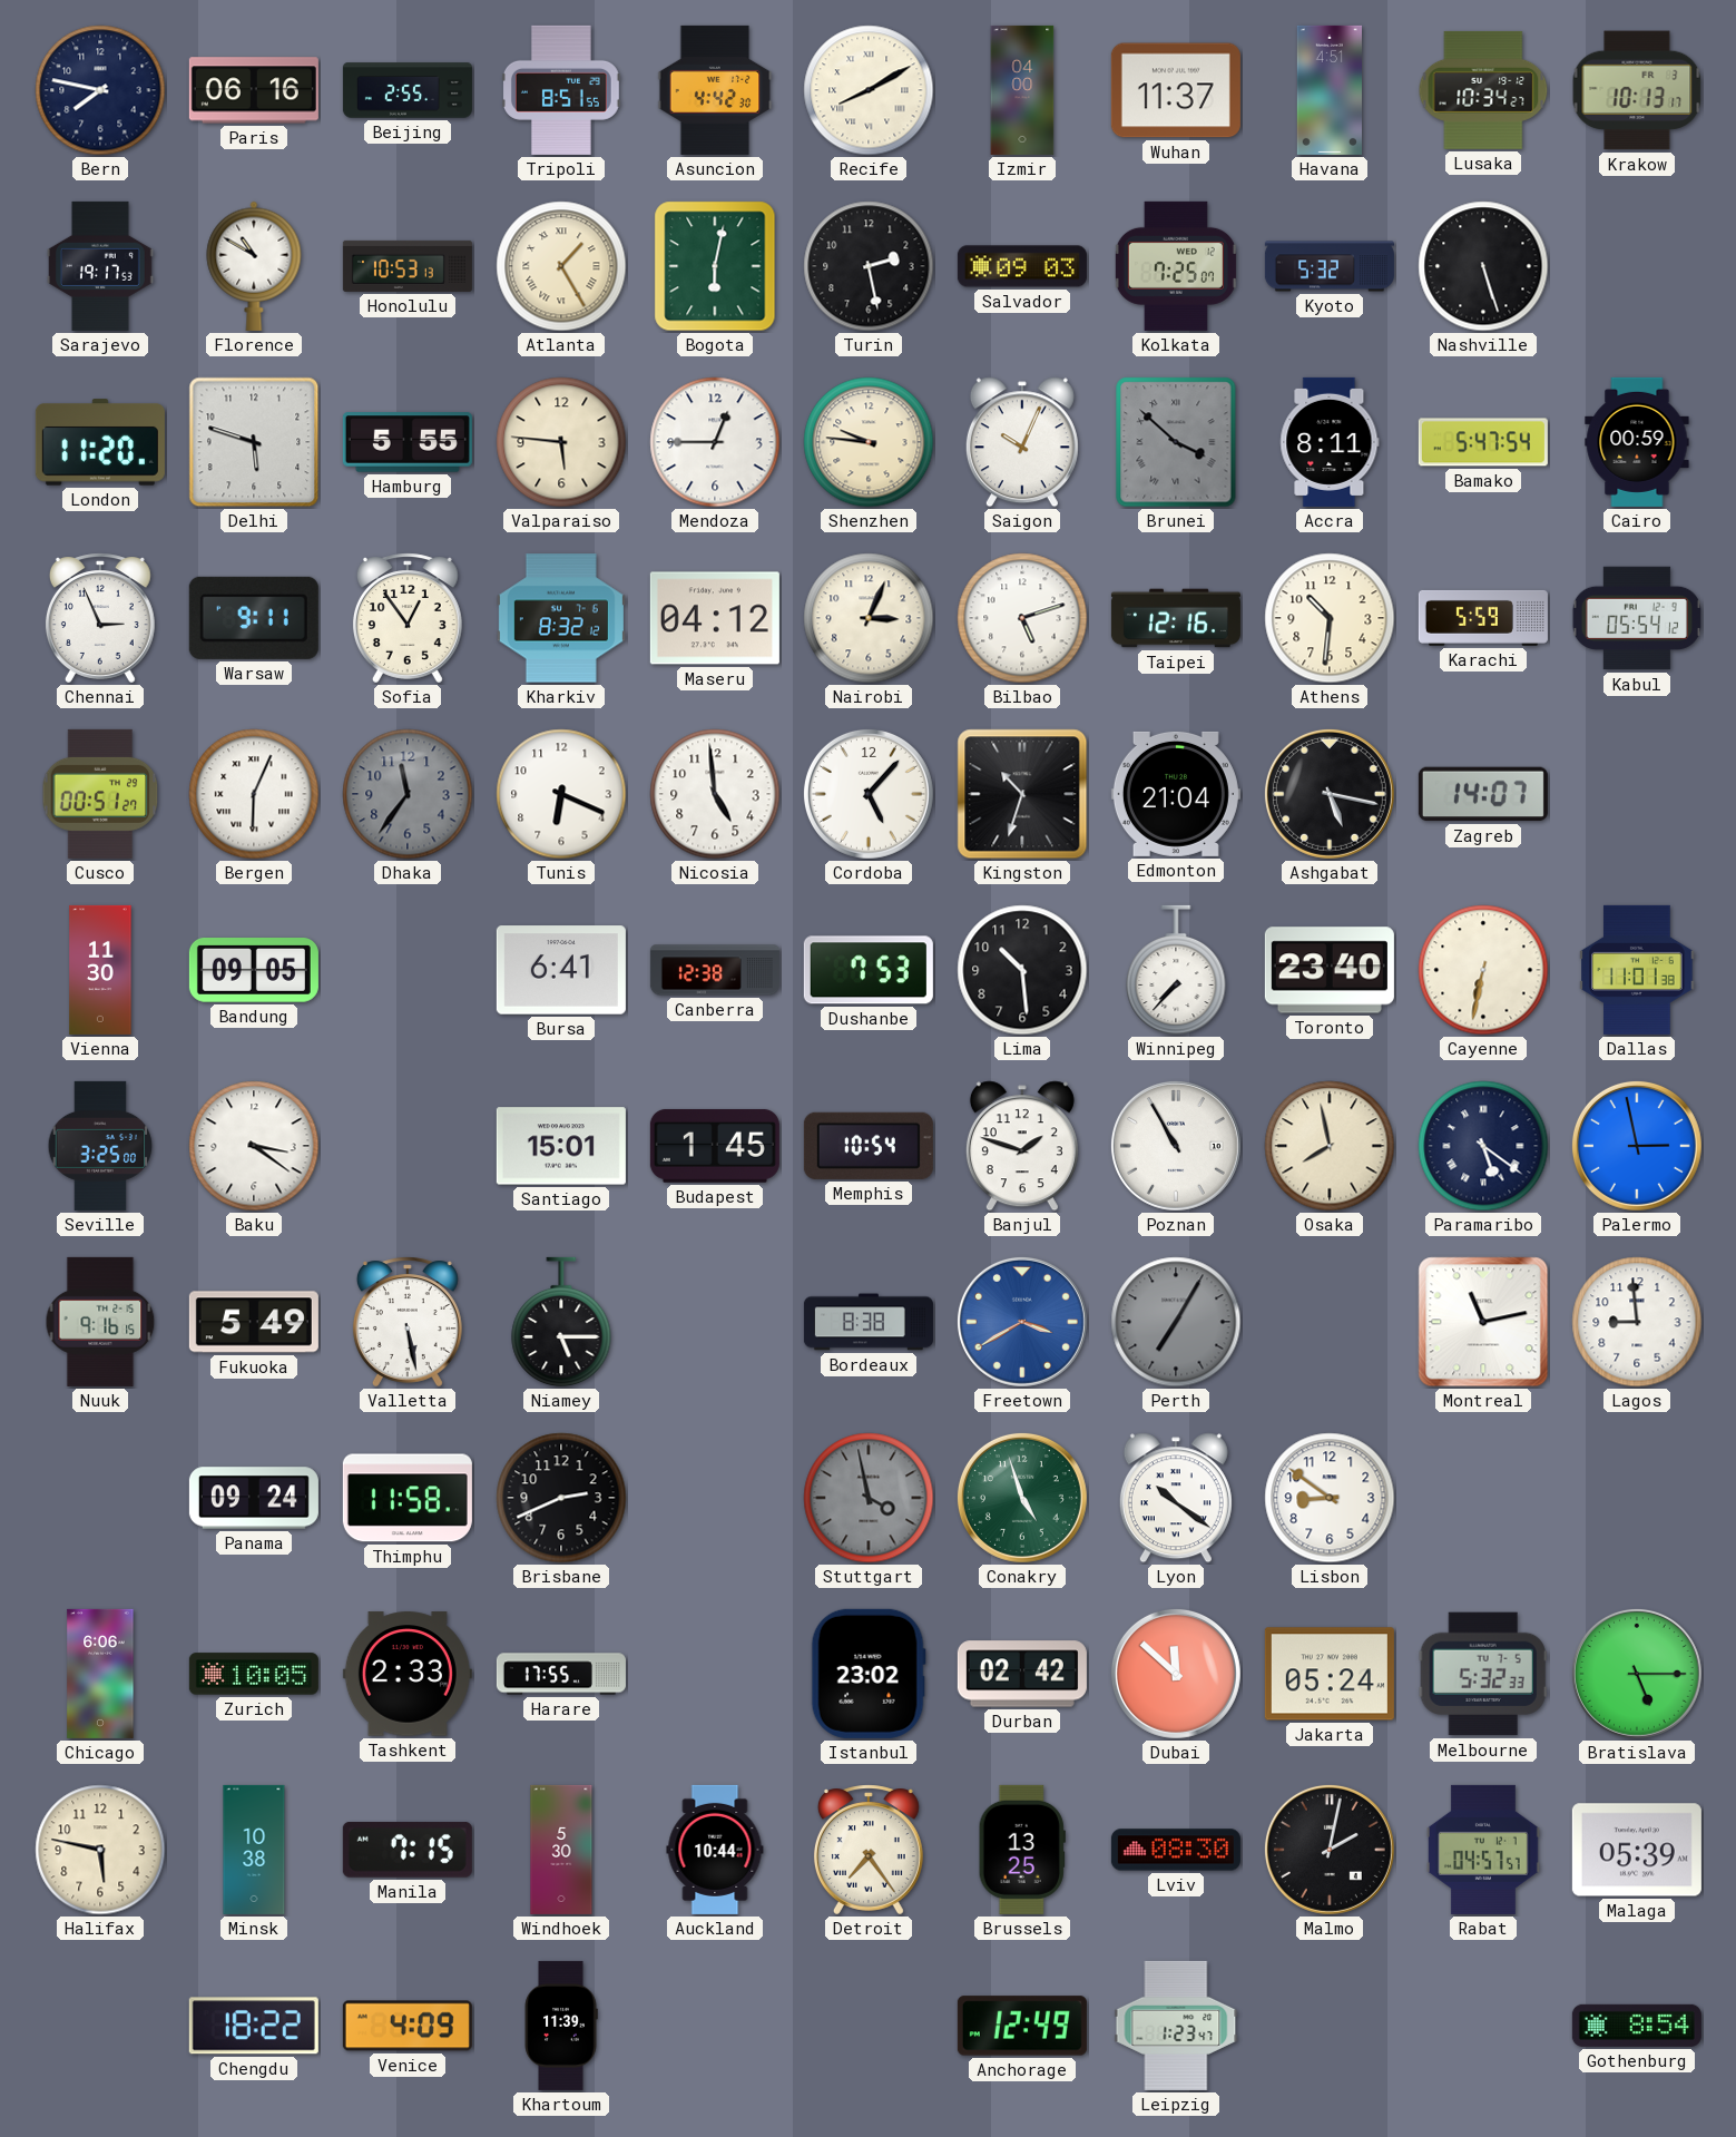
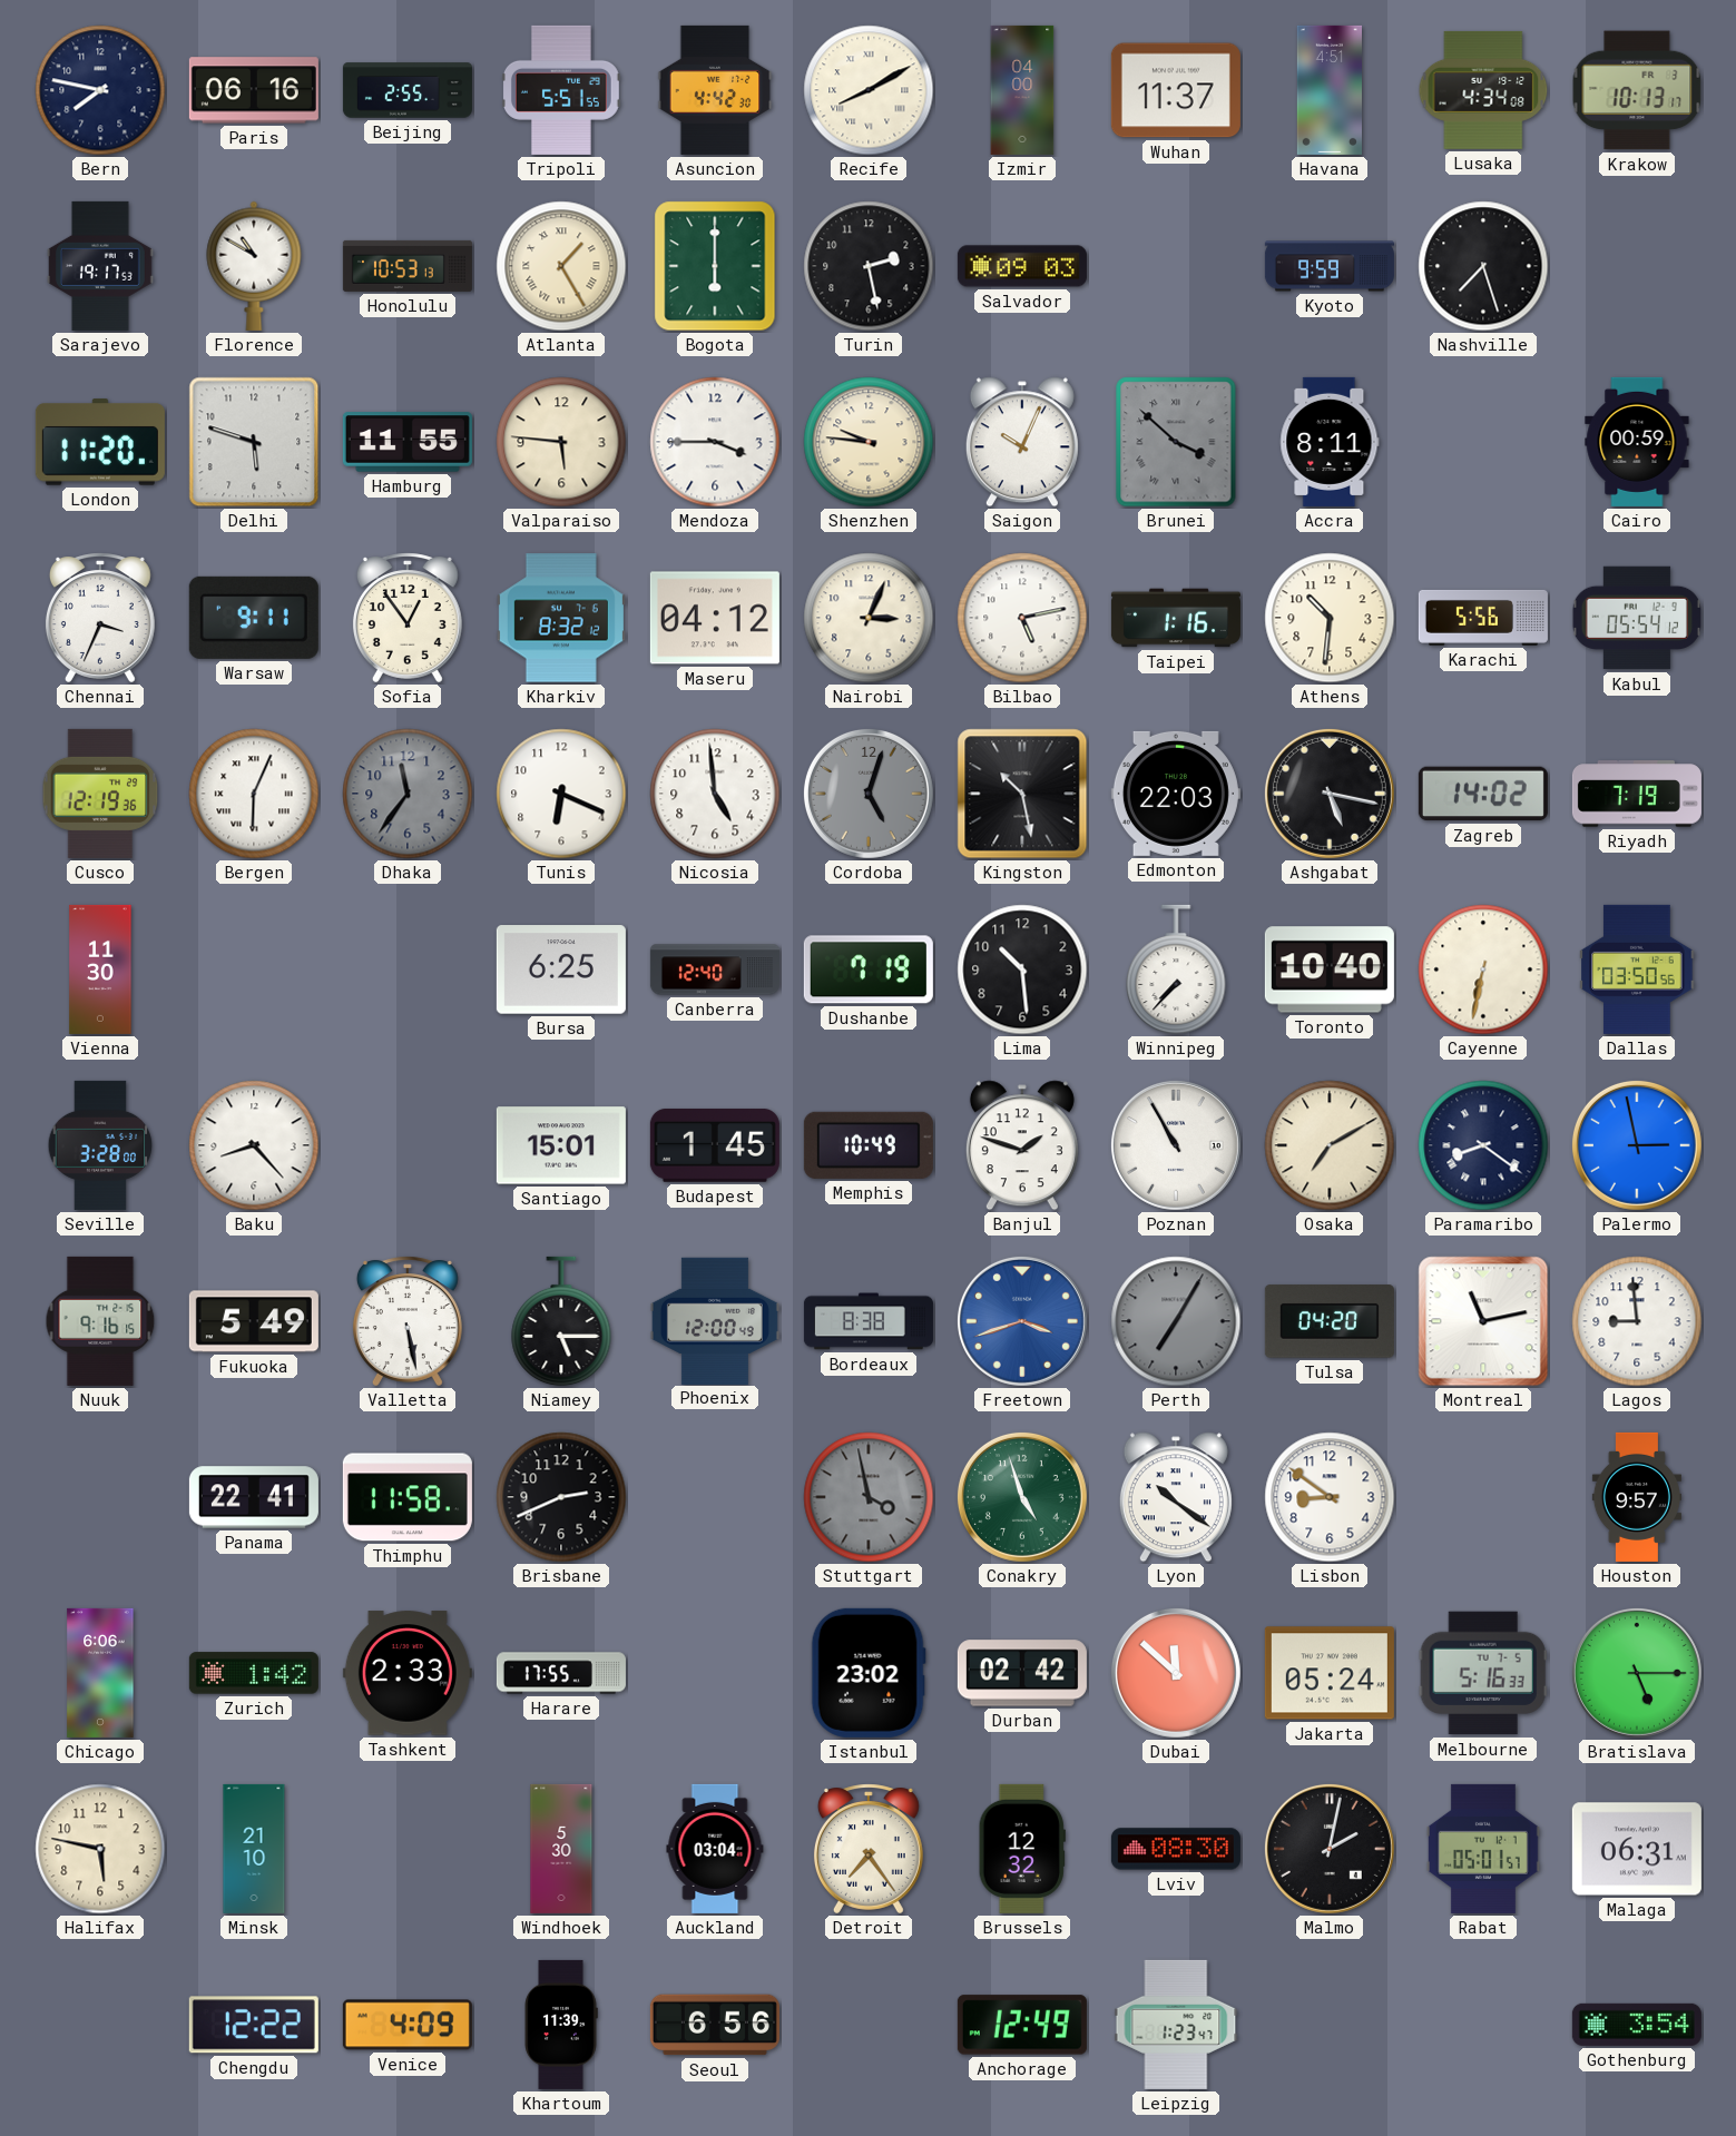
Tripoli: 8:51 -> 5:51 (561, 90)
Lusaka: 10:34 -> 4:34 (1483, 90)
Bogota: 6:02 -> 6:00 (715, 266)
Kolkata: 7:25 -> none (1176, 266)
Kyoto: 5:32 -> 9:59 (1330, 266)
Nashville: 5:27 -> 7:27 (1483, 266)
Hamburg: 5:55 -> 11:55 (408, 442)
Mendoza: 12:45 -> 3:45 (715, 442)
Bamako: 5:47 -> none (1483, 442)
Chennai: 2:56 -> 3:34 (100, 618)
Bilbao: 5:12 -> 5:13 (1022, 618)
Taipei: 12:16 -> 1:16 (1176, 618)
Karachi: 5:59 -> 5:56 (1483, 618)
Cusco: 00:51 -> 12:19 (100, 794)
Cordoba: 5:07 -> 5:03 (869, 794)
Cordoba dial: white -> grey (869, 794)
Kingston: 10:33 -> 10:28 (1022, 794)
Edmonton: 21:04 -> 22:03 (1176, 794)
Zagreb: 14:07 -> 14:02 (1483, 794)
Riyadh: none -> 7:19 (1637, 794)
Bandung: 09:05 -> none (254, 971)
Bursa: 6:41 -> 6:25 (561, 969)
Canberra: 12:38 -> 12:40 (715, 969)
Dushanbe: 7:53 -> 7:19 (869, 969)
Toronto: 23:40 -> 10:40 (1330, 969)
Dallas: 11:01 -> 03:50 (1637, 969)
Seville: 3:25 -> 3:28 (100, 1145)
Baku: 3:21 -> 8:23 (254, 1145)
Memphis: 10:54 -> 10:49 (869, 1145)
Osaka: 7:58 -> 7:10 (1330, 1145)
Paramaribo: 5:21 -> 8:21 (1483, 1145)
Phoenix: none -> 12:00 (715, 1320)
Freetown: 3:40 -> 3:42 (1022, 1321)
Tulsa: none -> 04:20 (1330, 1321)
Panama: 09:24 -> 22:41 (254, 1497)
Houston: none -> 9:57 (1637, 1497)
Zurich: 10:05 -> 1:42 (254, 1673)
Melbourne: 5:32 -> 5:16 (1483, 1673)
Minsk: 10:38 -> 21:10 (254, 1849)
Manila: 7:15 -> none (408, 1850)
Auckland: 10:44 -> 03:04 (715, 1849)
Brussels: 13:25 -> 12:32 (1022, 1849)
Rabat: 04:57 -> 05:01 (1483, 1849)
Malaga: 05:39 -> 06:31 (1637, 1849)
Chengdu: 18:22 -> 12:22 (254, 2025)
Seoul: none -> 6:56 (715, 2025)
Gothenburg: 8:54 -> 3:54 (1637, 2025)
